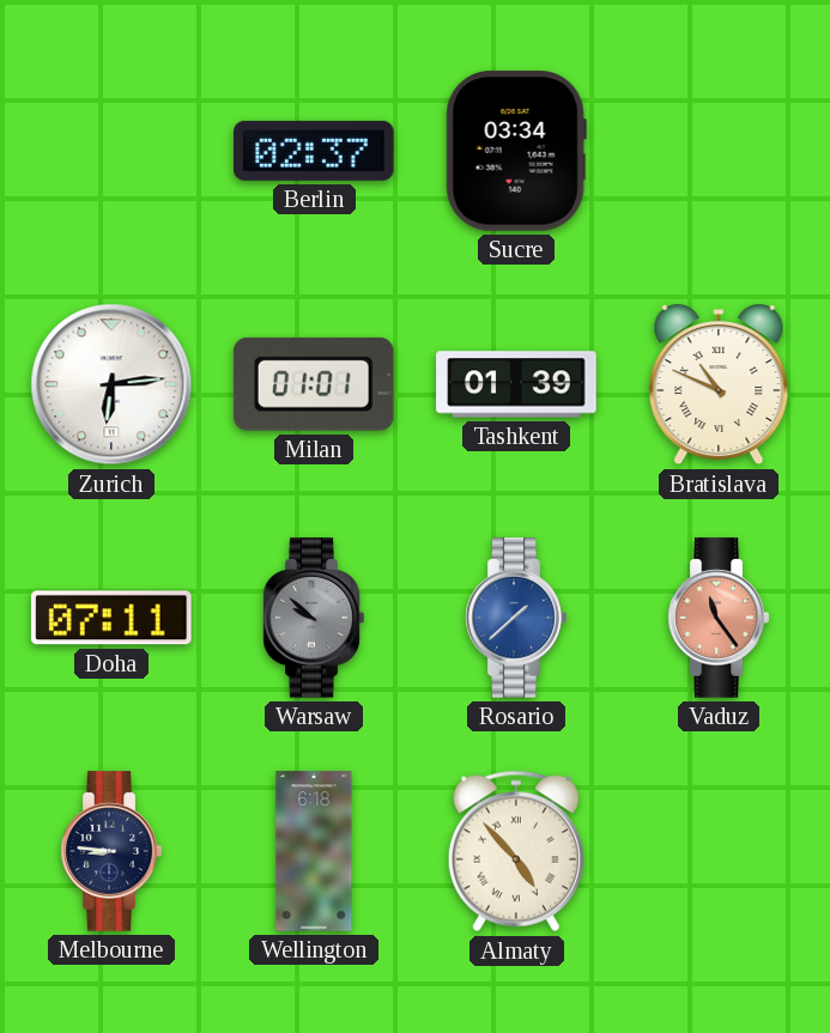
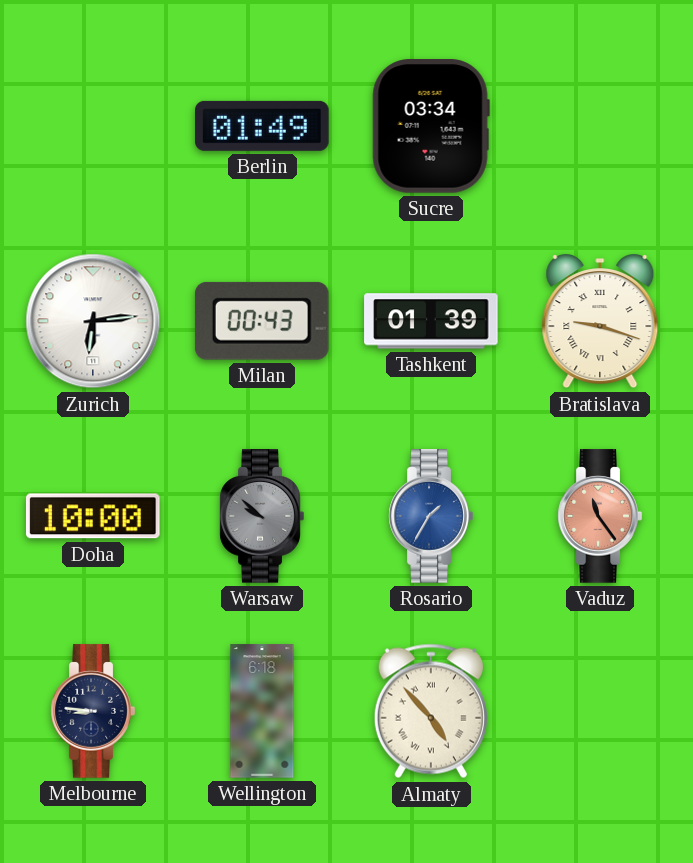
Berlin: 02:37 -> 01:49 (263, 126)
Milan: 01:01 -> 00:43 (262, 321)
Bratislava: 10:49 -> 9:18 (600, 321)
Doha: 07:11 -> 10:00 (93, 516)
Rosario: 1:38 -> 1:35 (431, 516)
